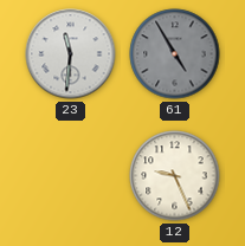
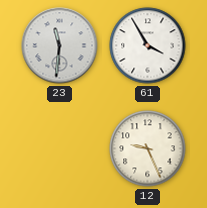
61: 4:55 -> 3:55 (148, 46)
61 dial: grey -> white (148, 46)
